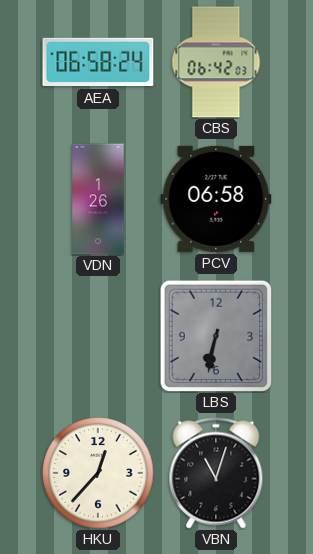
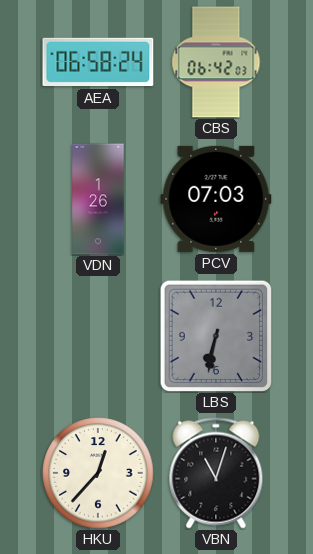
PCV: 06:58 -> 07:03 (216, 199)
